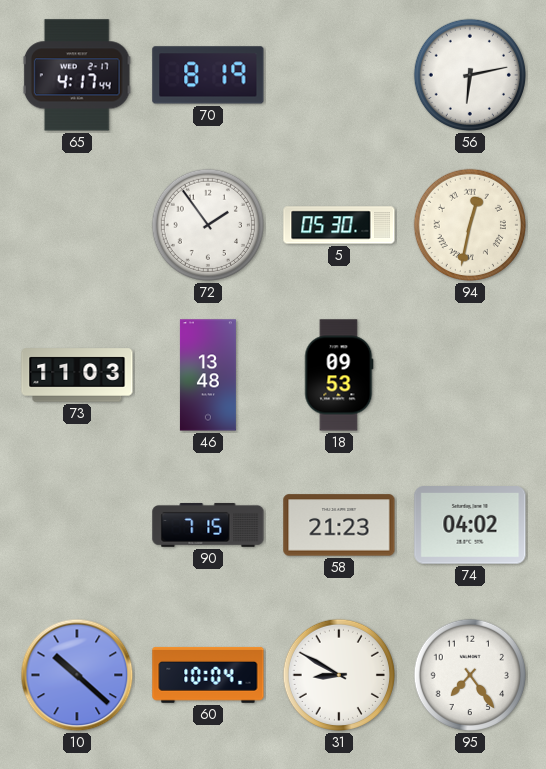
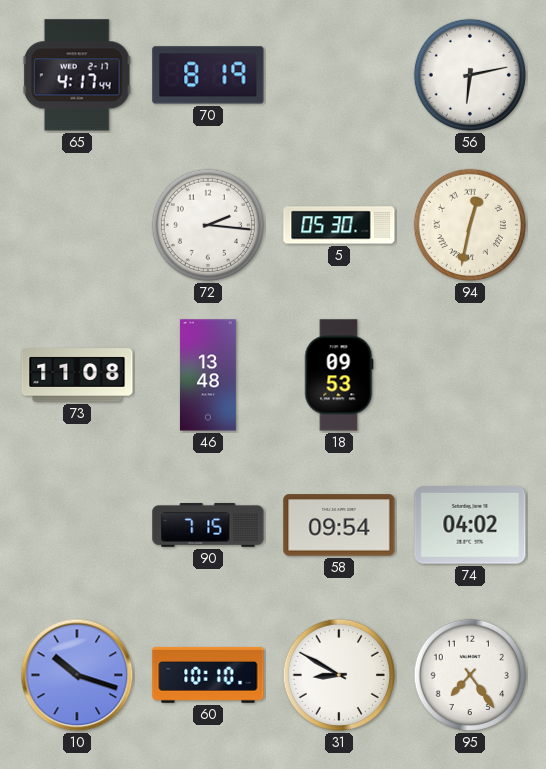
72: 1:54 -> 2:16 (208, 225)
73: 11:03 -> 11:08 (77, 375)
58: 21:23 -> 09:54 (339, 525)
10: 10:22 -> 10:18 (77, 675)
60: 10:04 -> 10:10 (208, 675)
